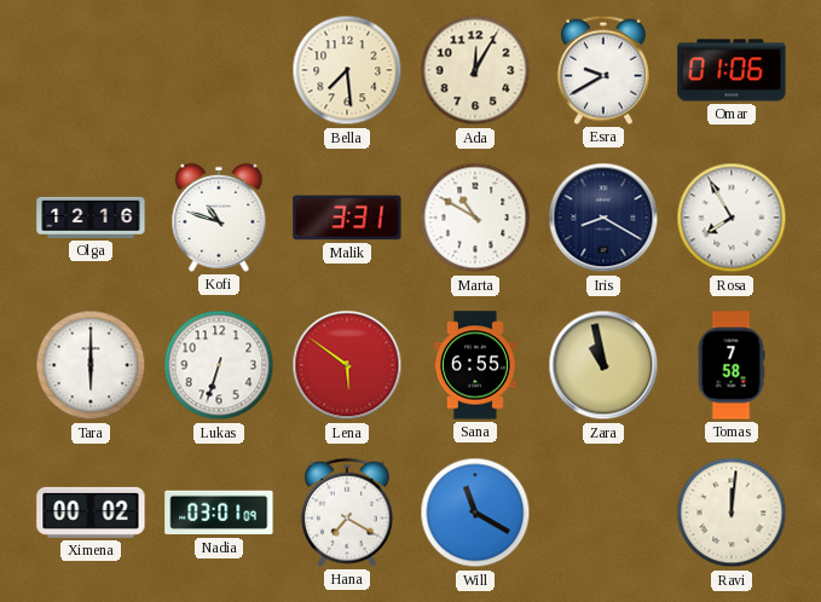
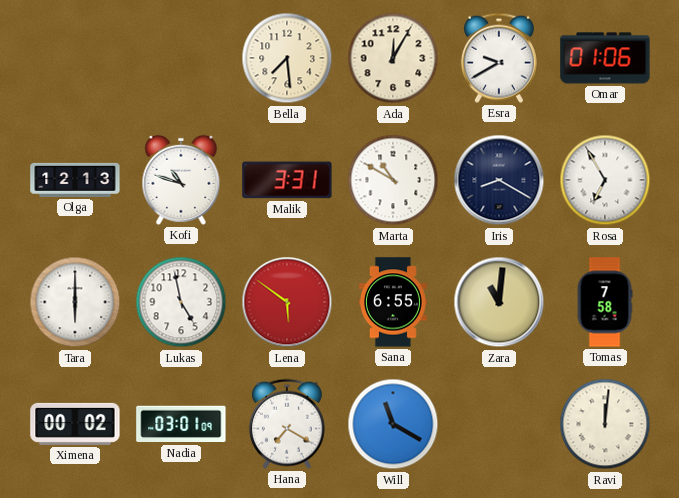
Olga: 12:16 -> 12:13 (75, 180)
Rosa: 7:55 -> 6:55 (605, 180)
Lukas: 6:33 -> 4:58 (181, 302)
Zara: 10:58 -> 11:01 (499, 302)
